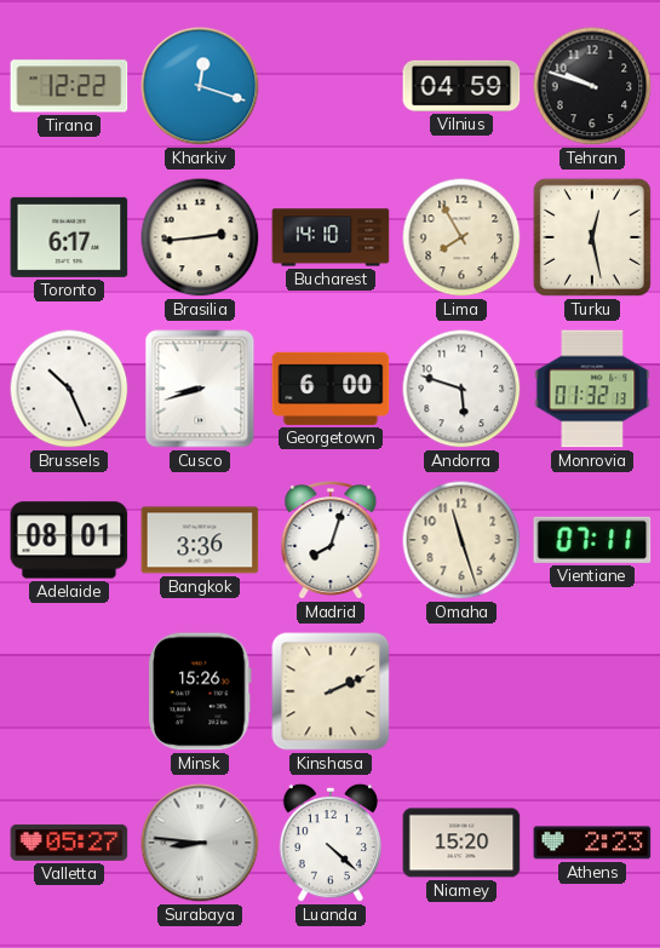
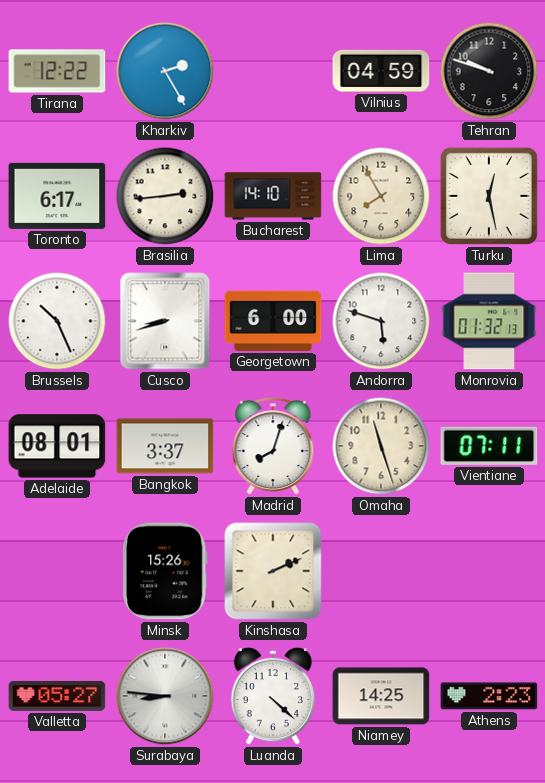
Kharkiv: 12:18 -> 2:25 (165, 71)
Bangkok: 3:36 -> 3:37 (165, 446)
Niamey: 15:20 -> 14:25 (381, 696)
